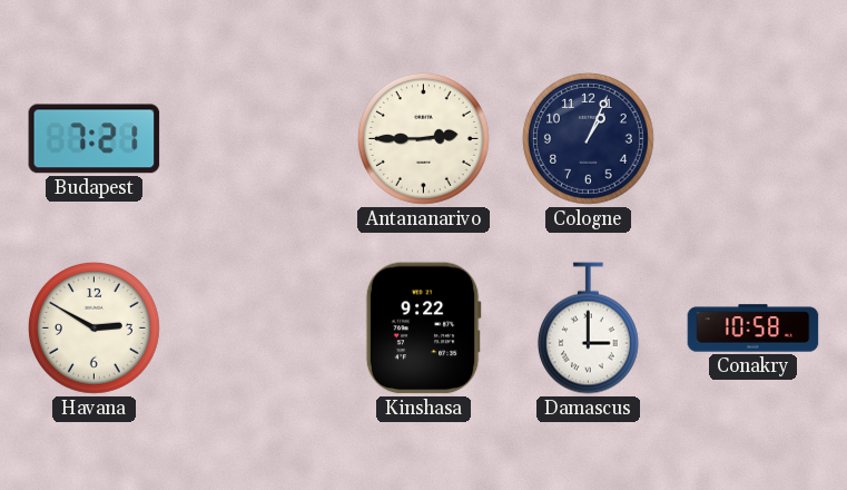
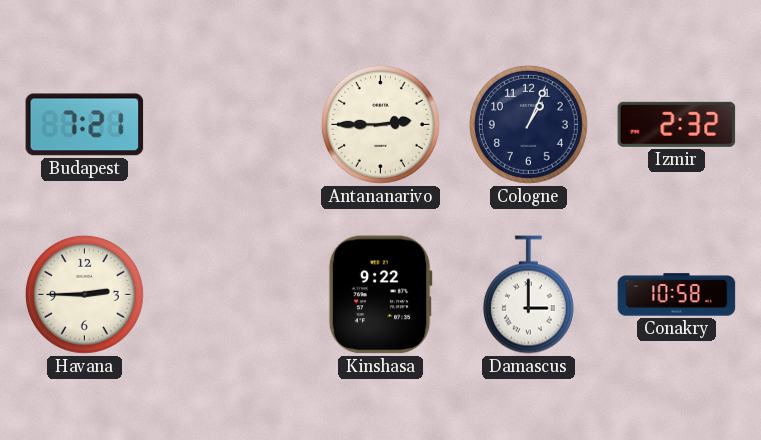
Izmir: none -> 2:32 (677, 124)
Havana: 2:50 -> 2:45 (84, 294)
